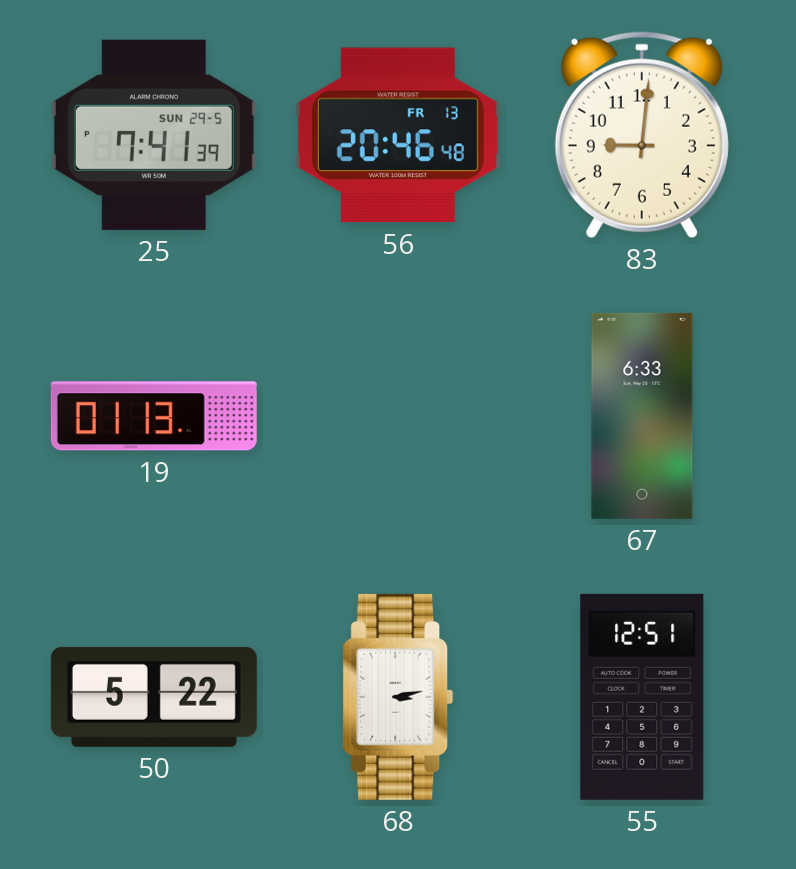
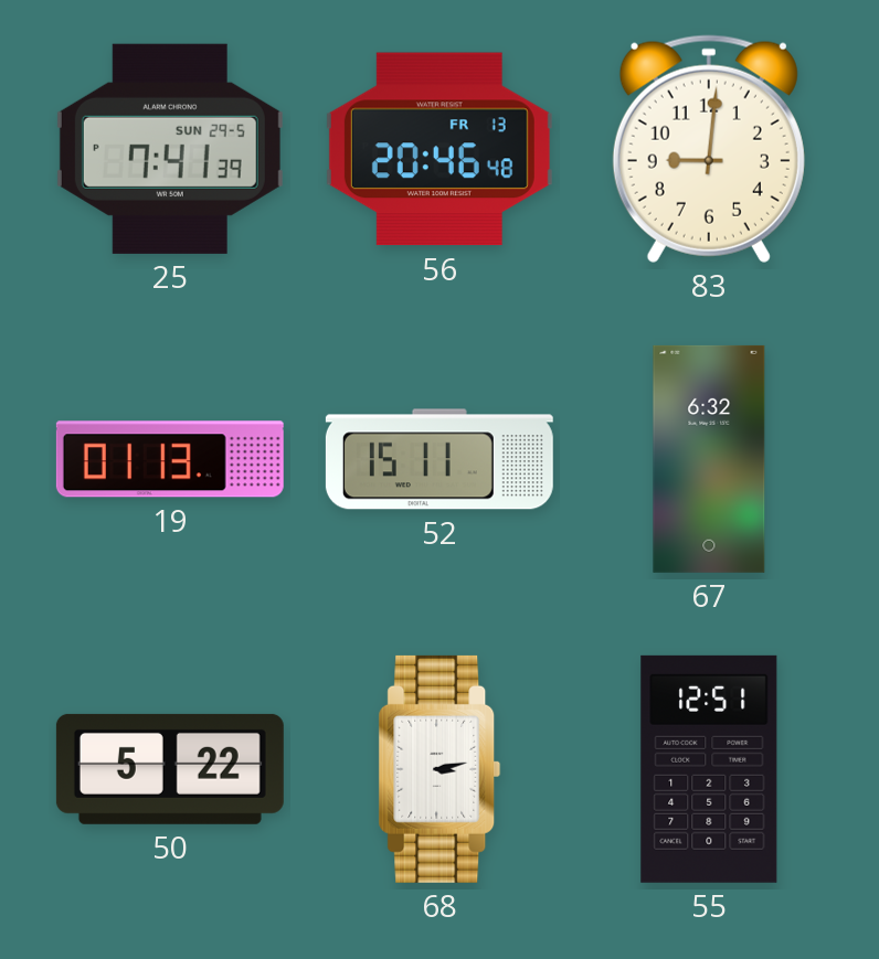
52: none -> 15:11 (439, 459)
67: 6:33 -> 6:32 (709, 459)
